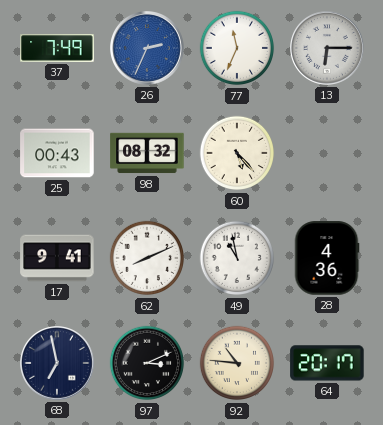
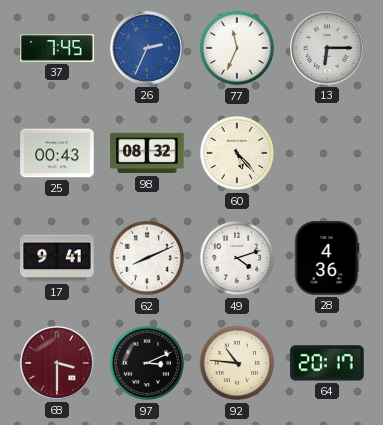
37: 7:49 -> 7:45 (57, 48)
49: 10:58 -> 4:12 (237, 258)
68: 6:58 -> 3:30 (58, 364)
68 dial: navy -> burgundy (58, 364)
